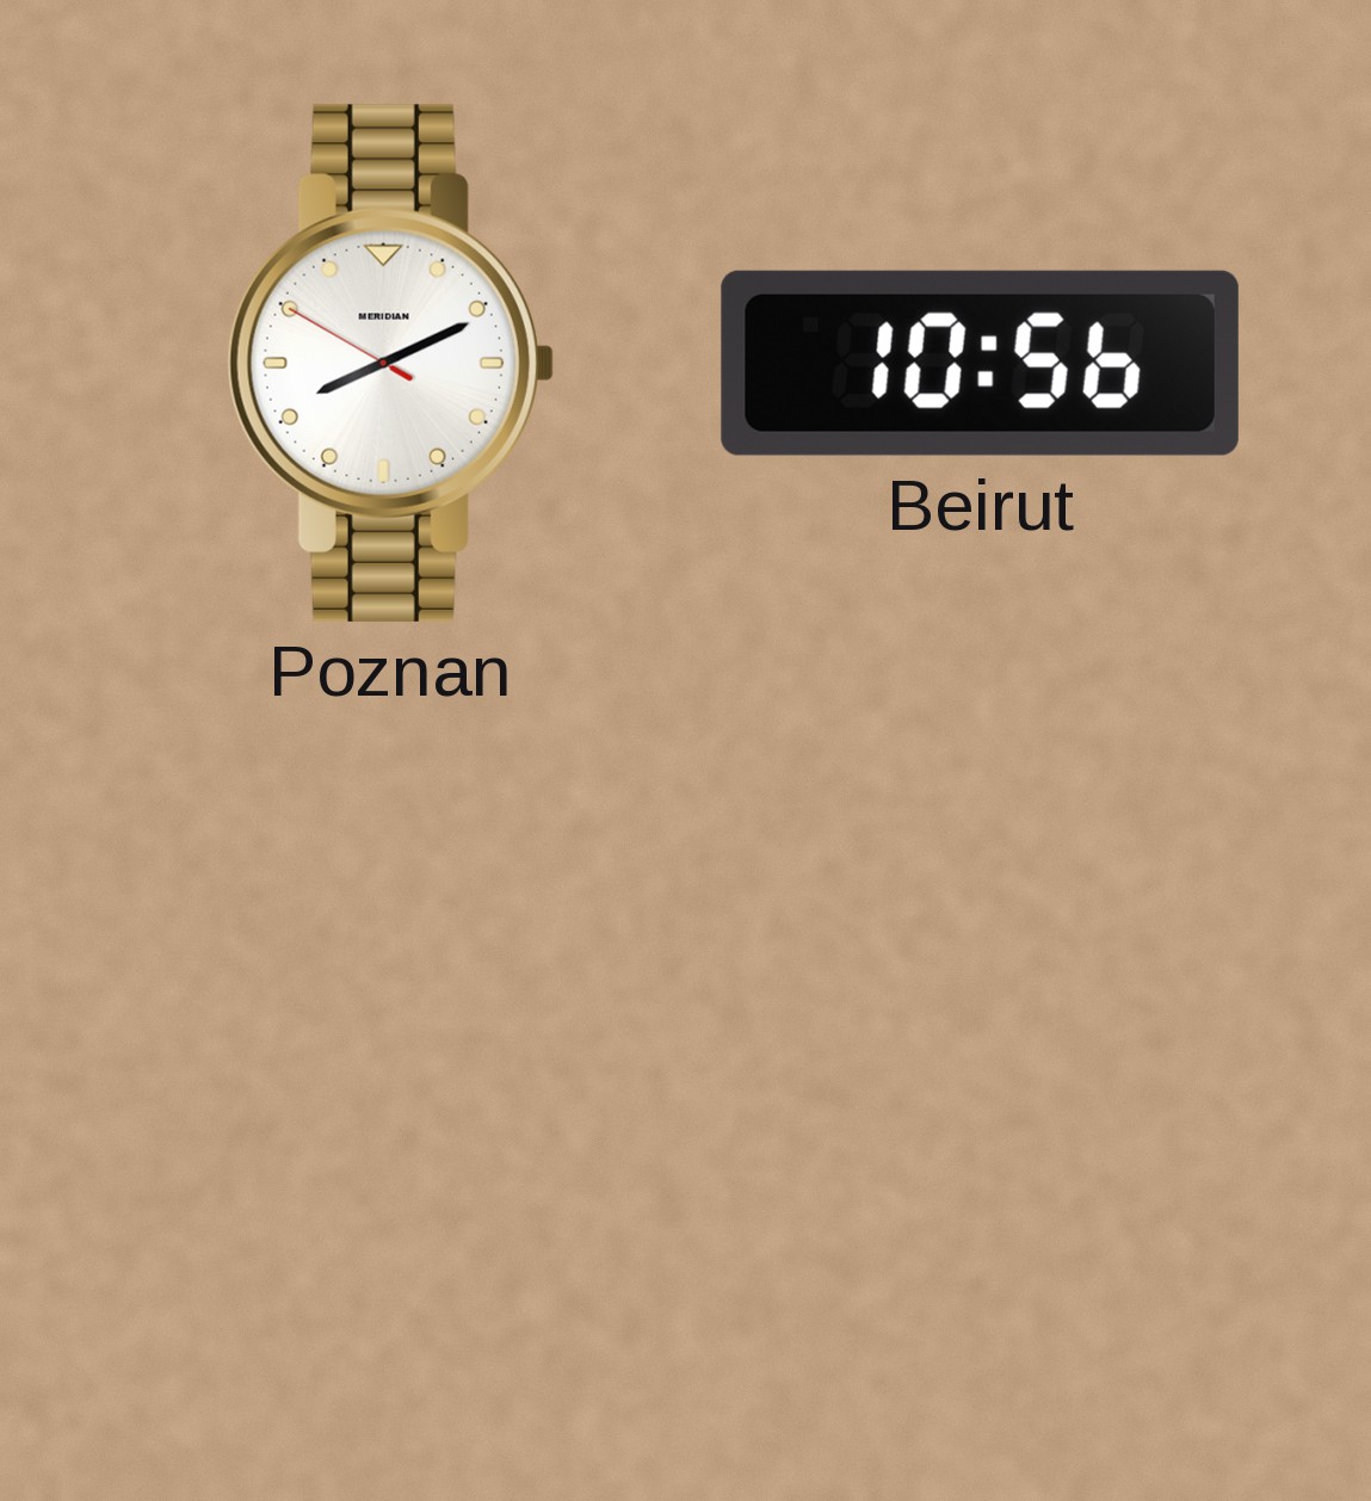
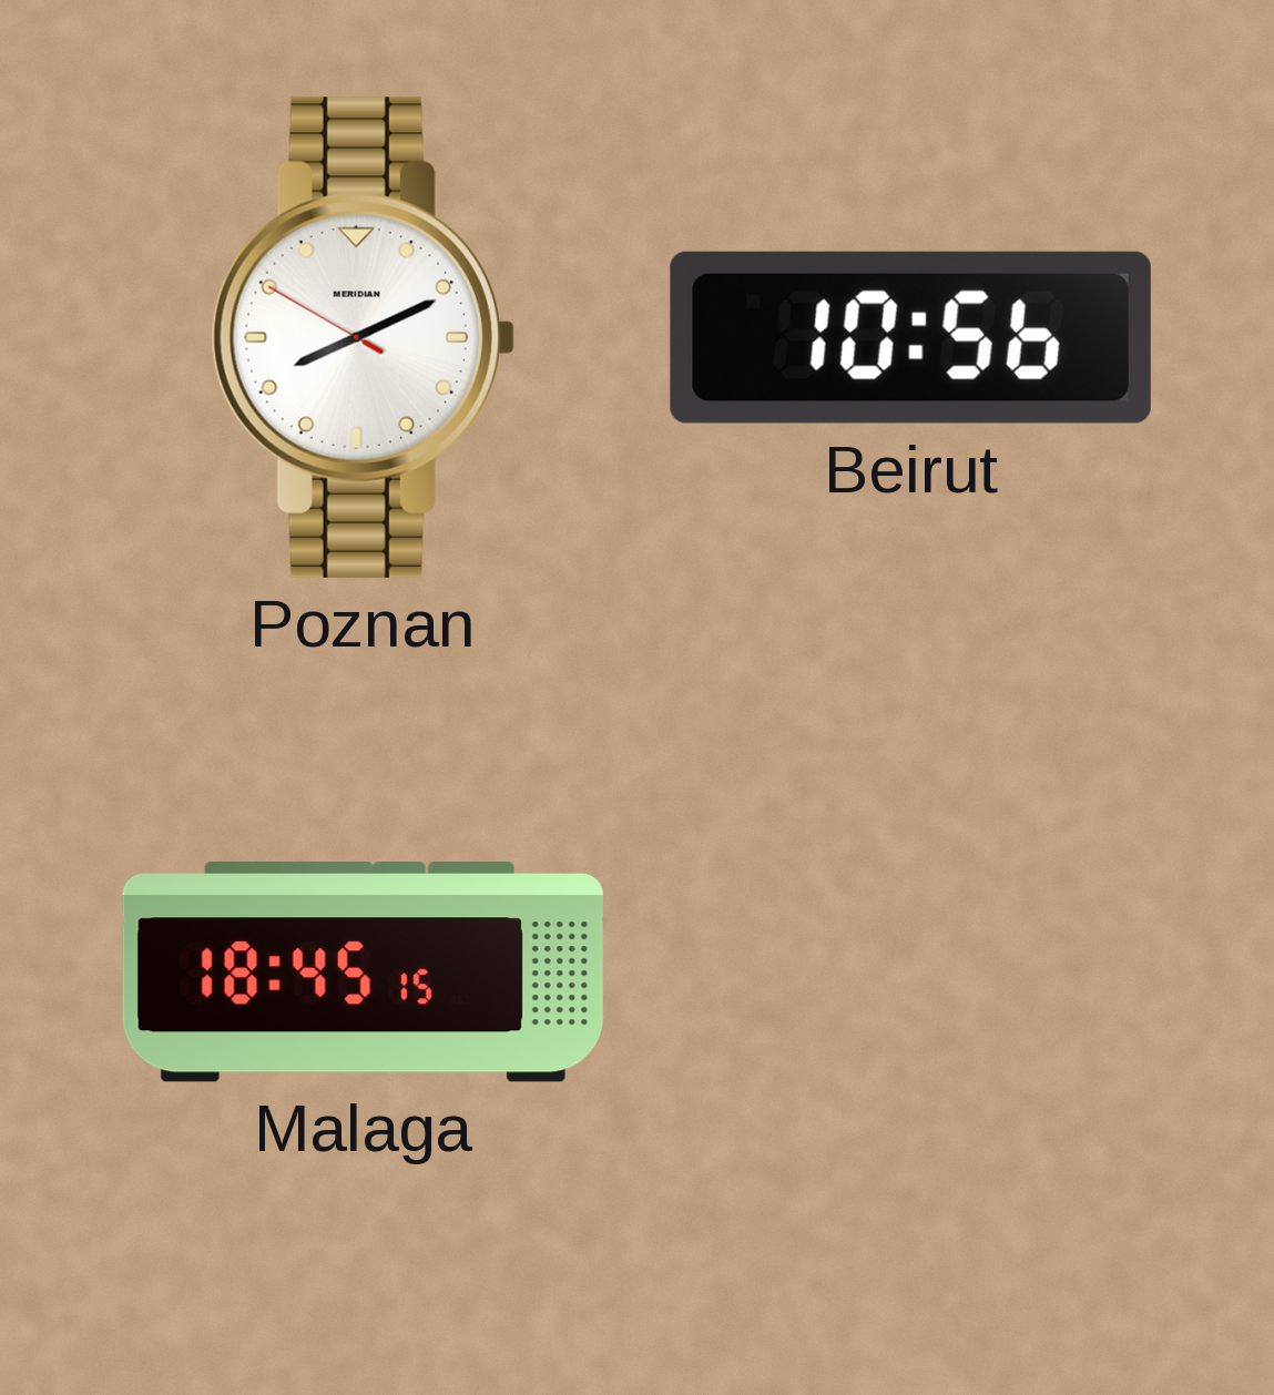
Malaga: none -> 18:45 (363, 973)
